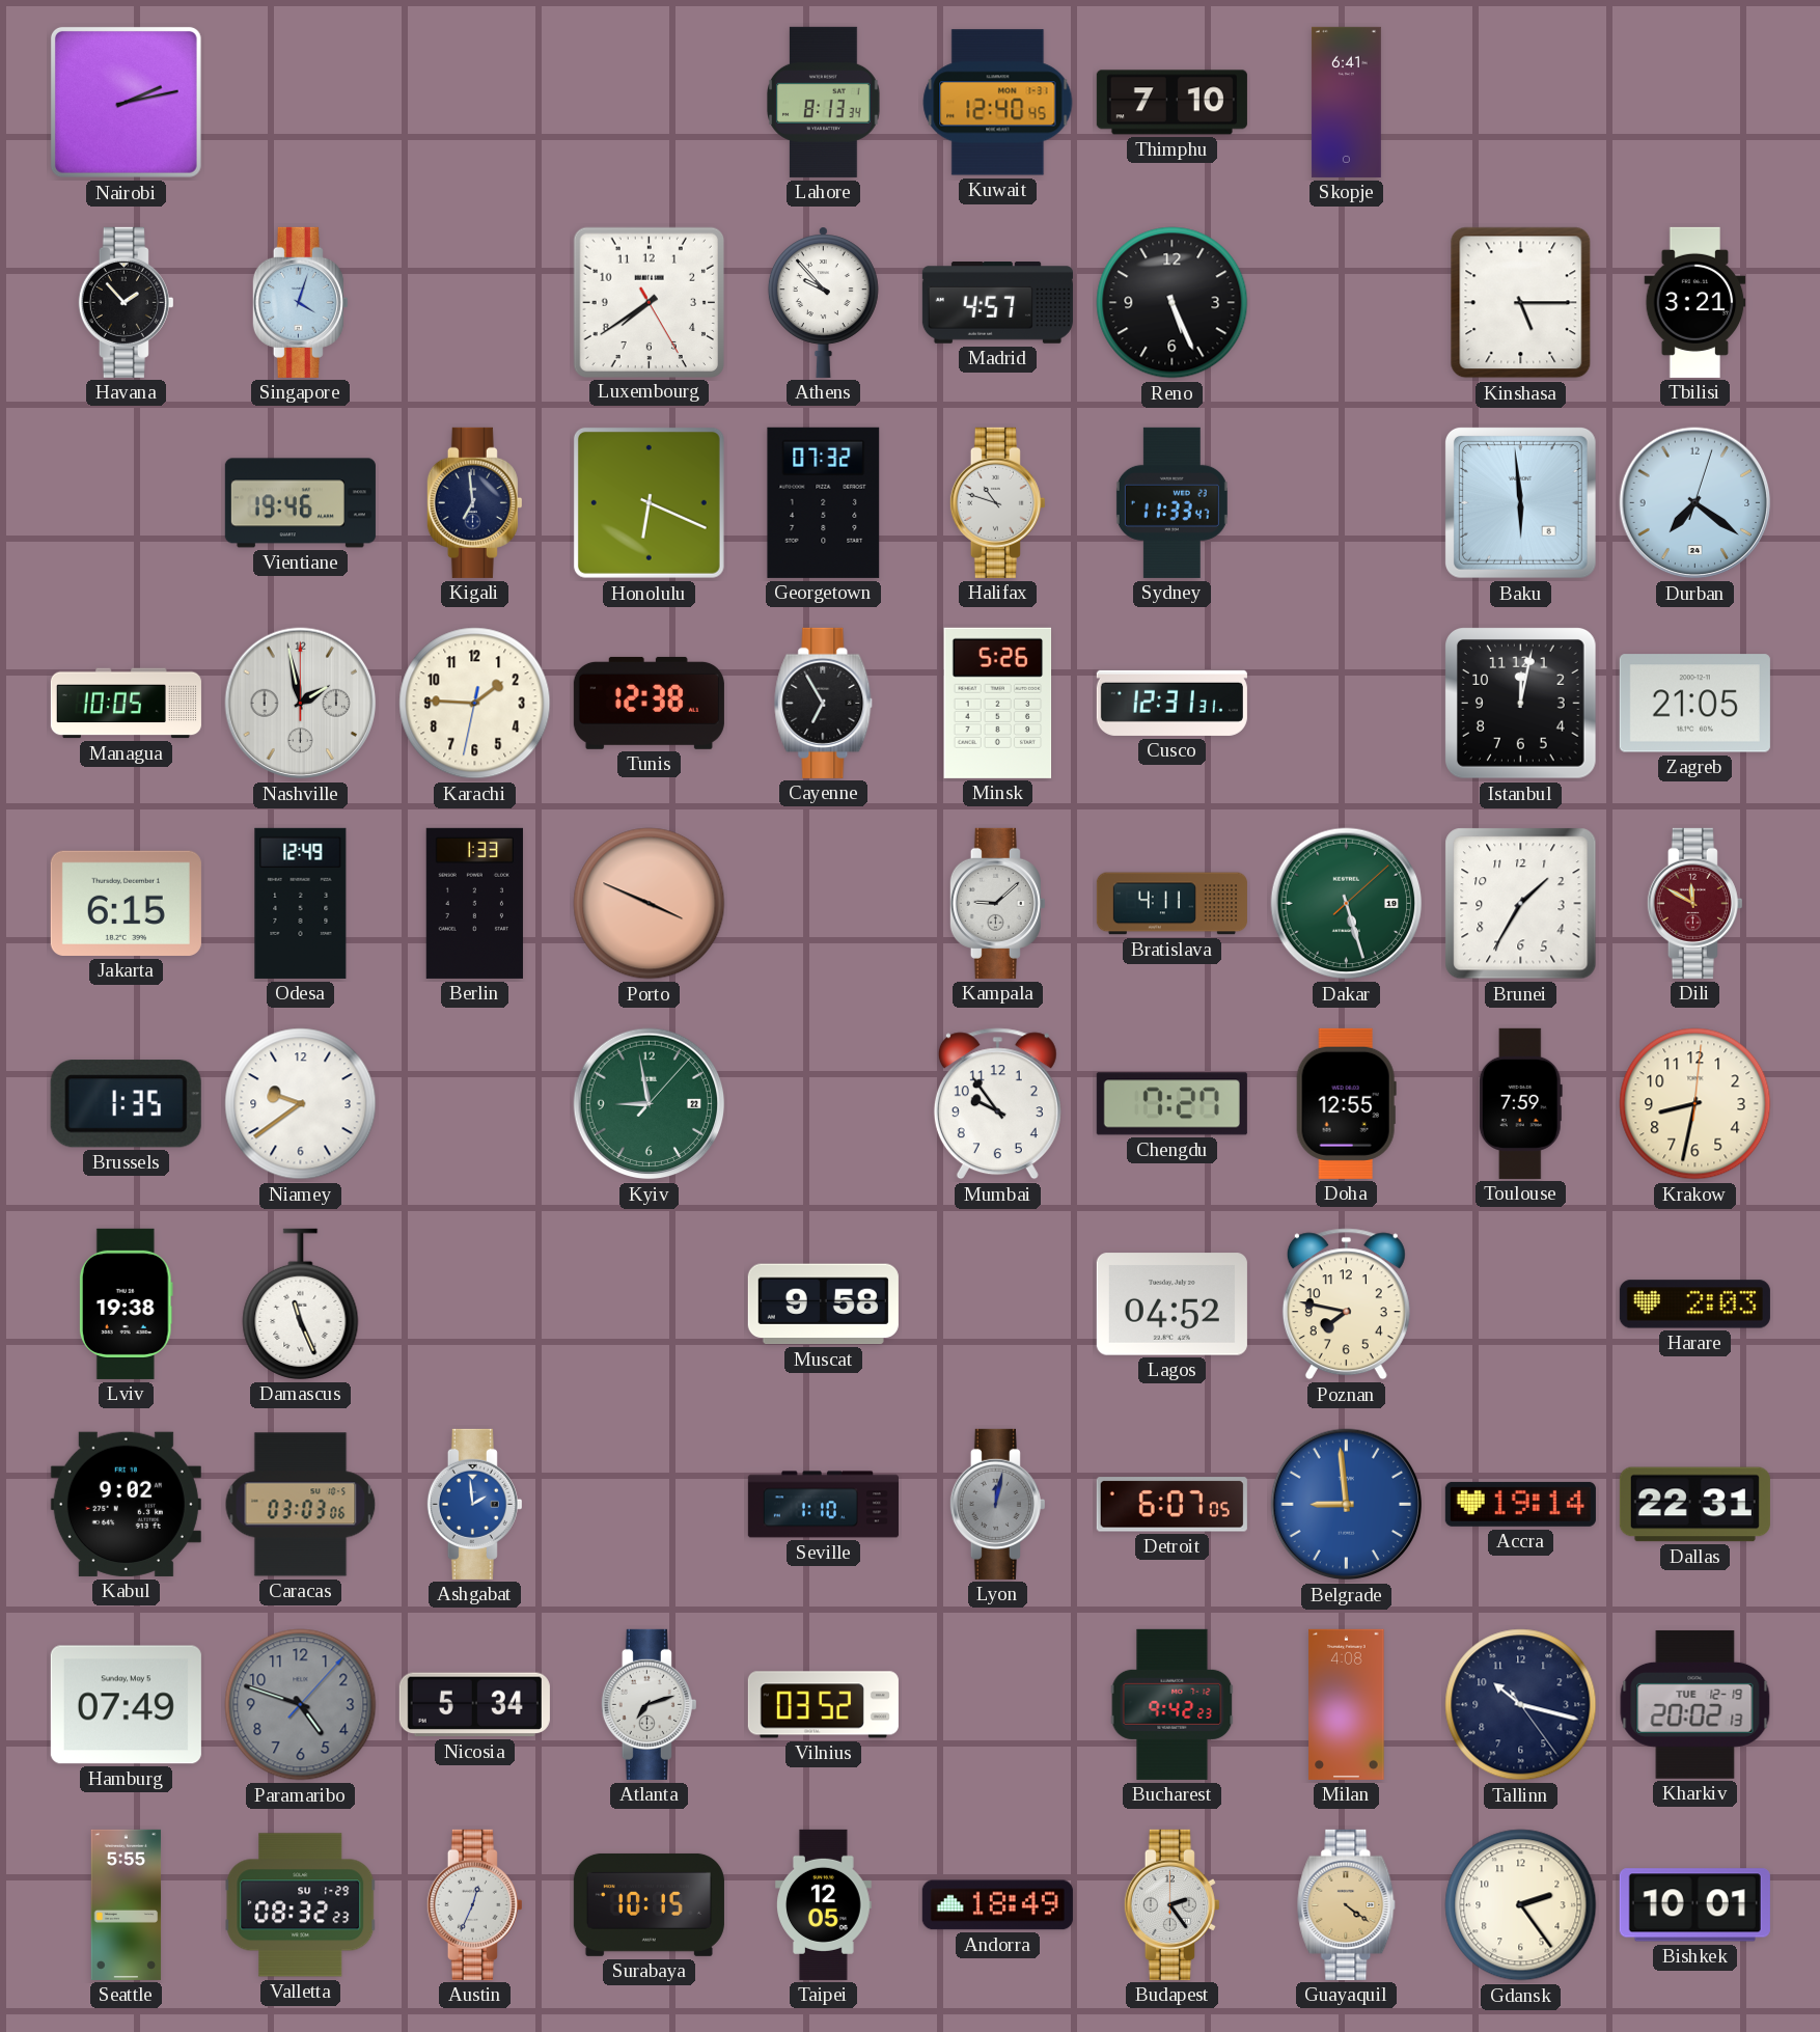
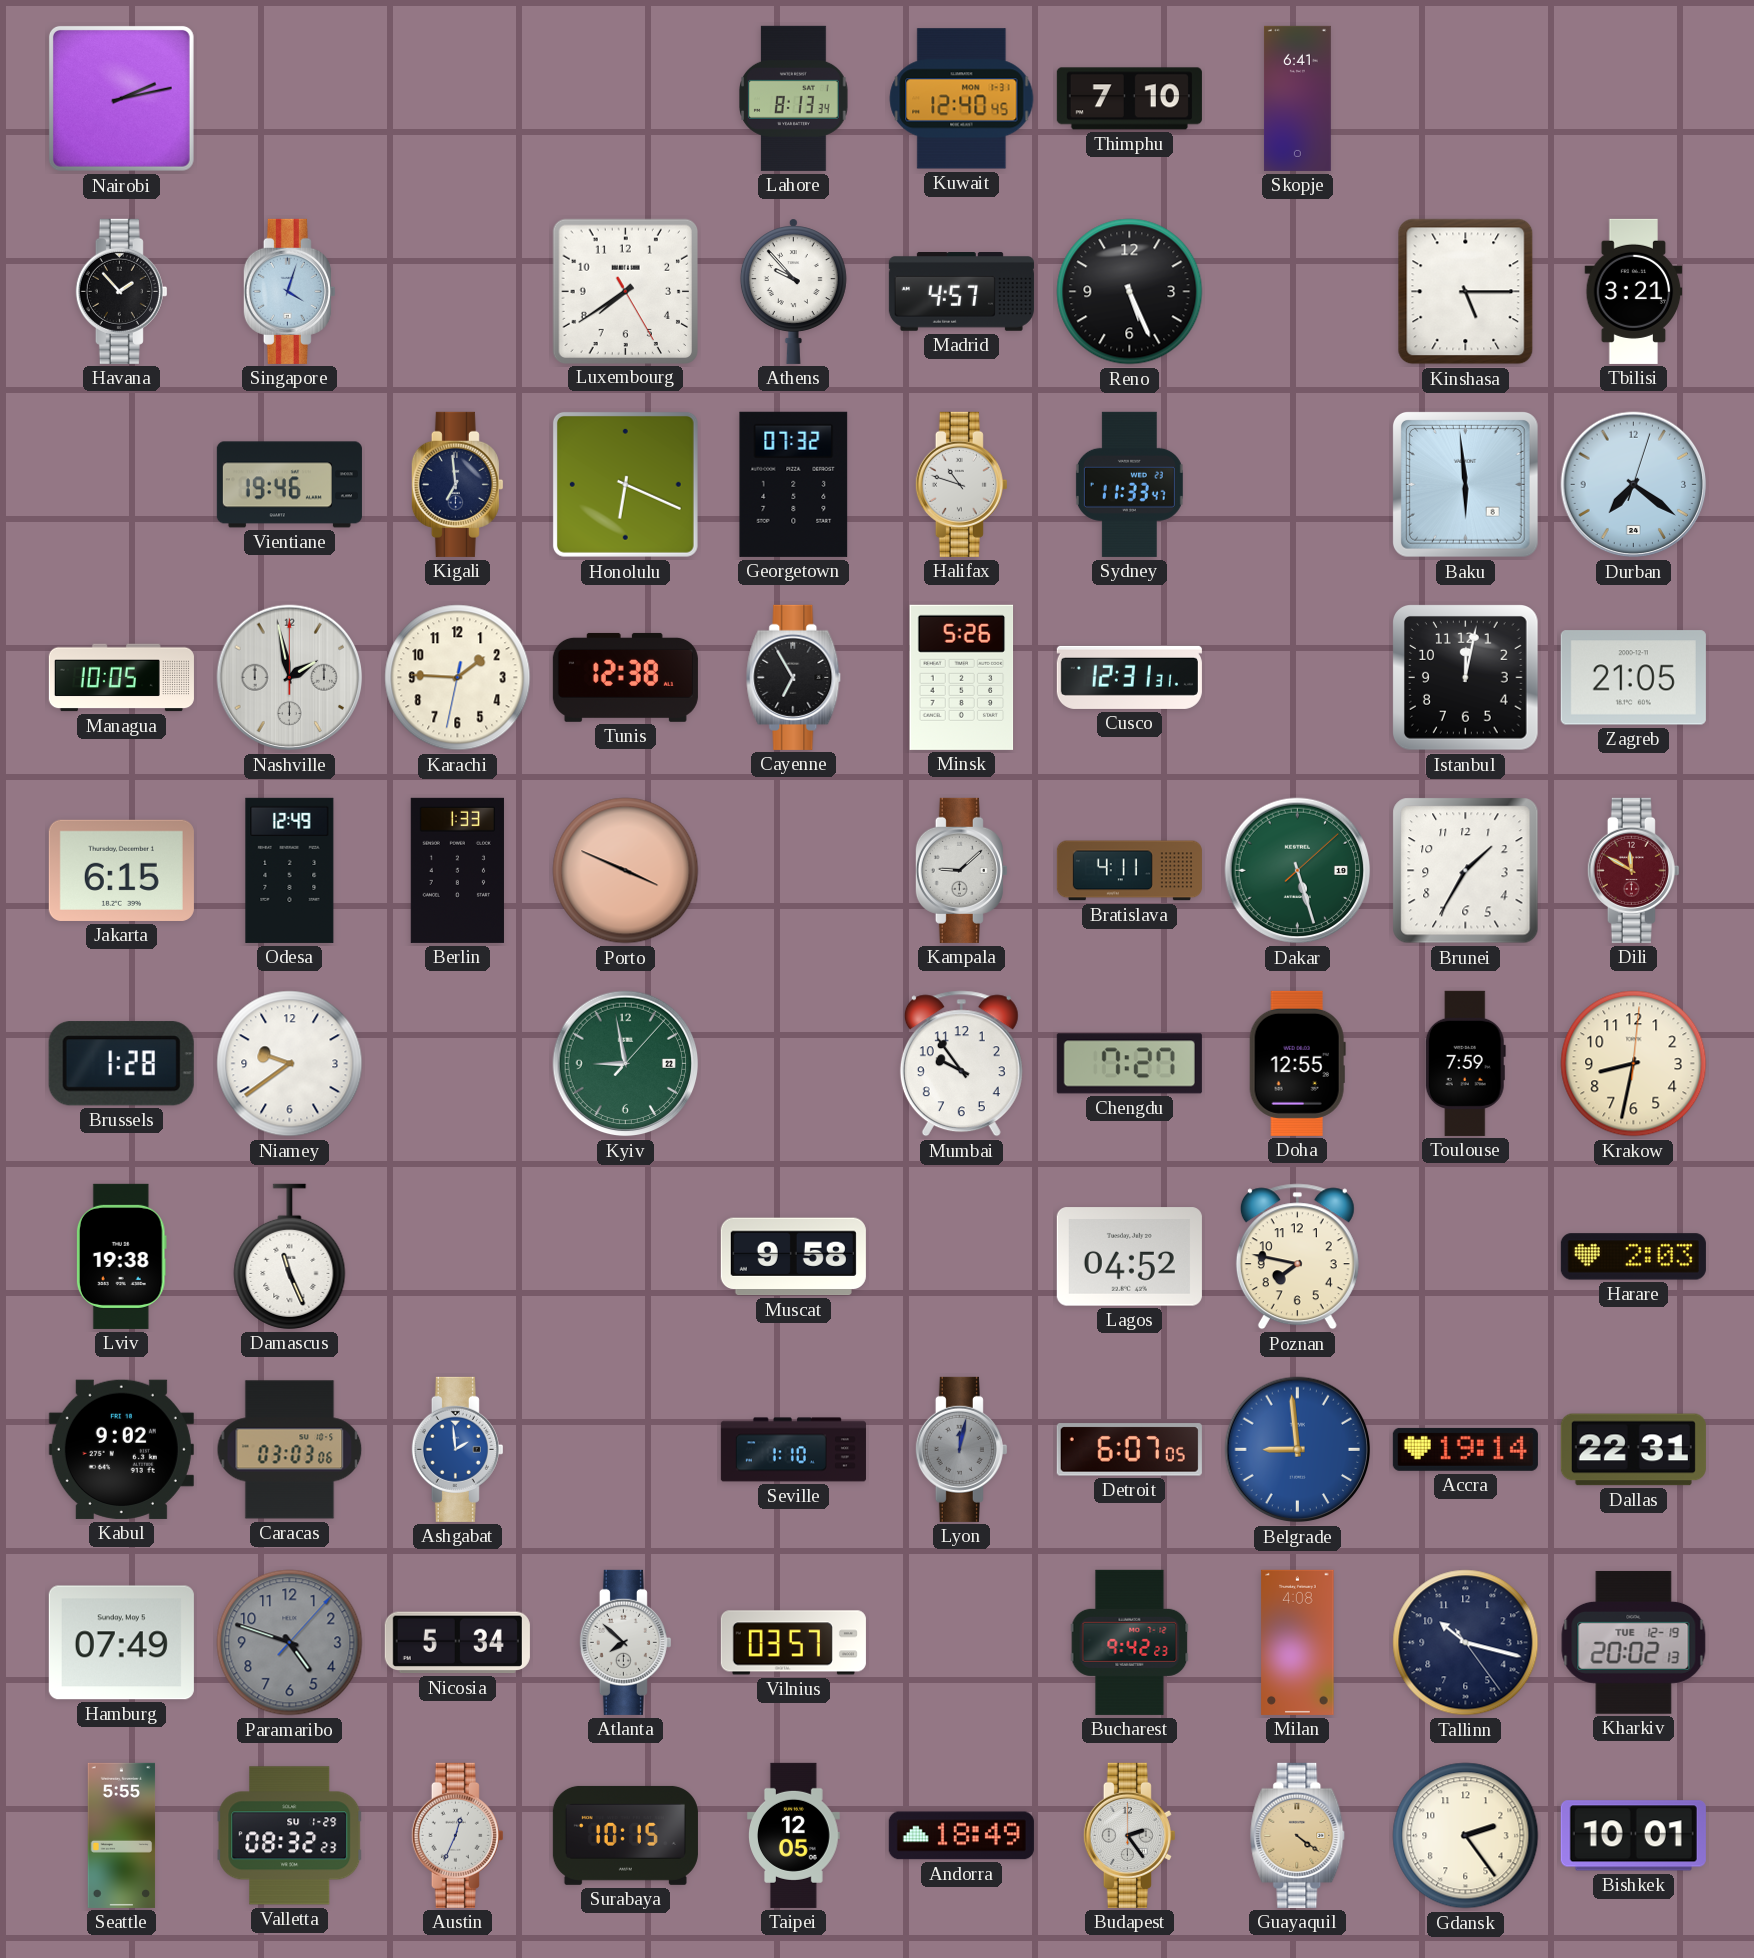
Brussels: 1:35 -> 1:28 (121, 1064)
Atlanta: 7:12 -> 7:52 (625, 1642)
Vilnius: 03:52 -> 03:57 (793, 1643)
